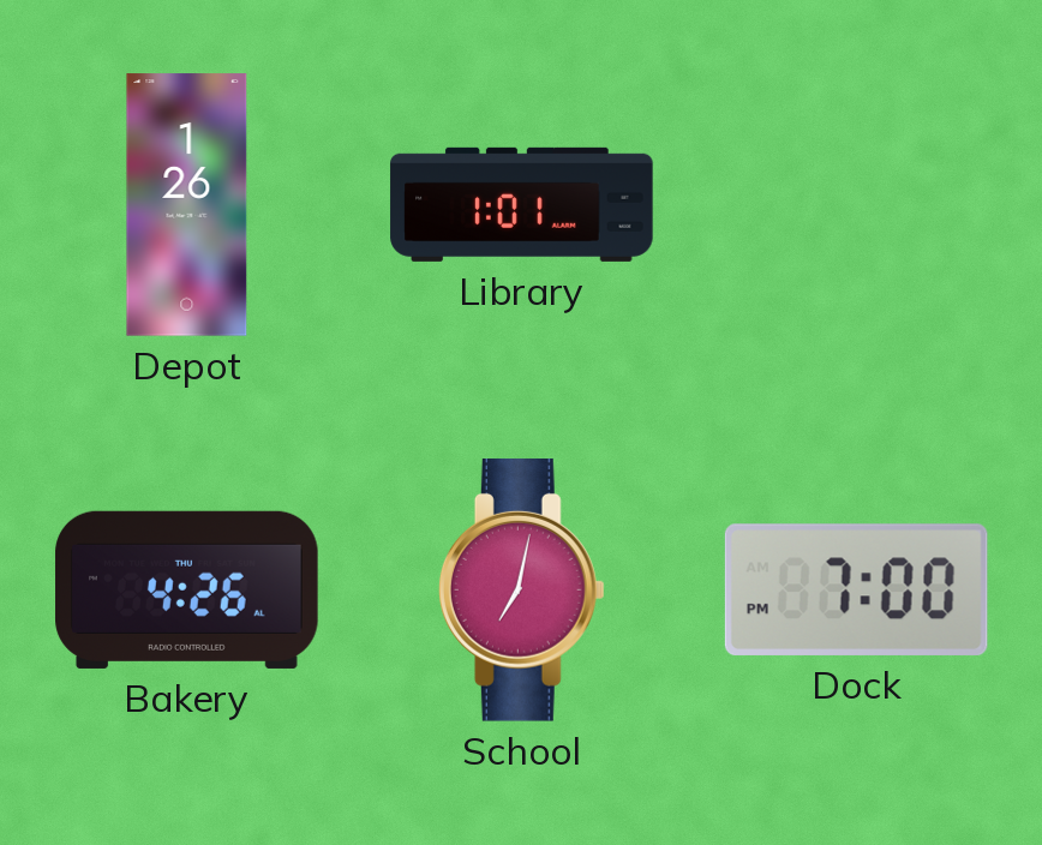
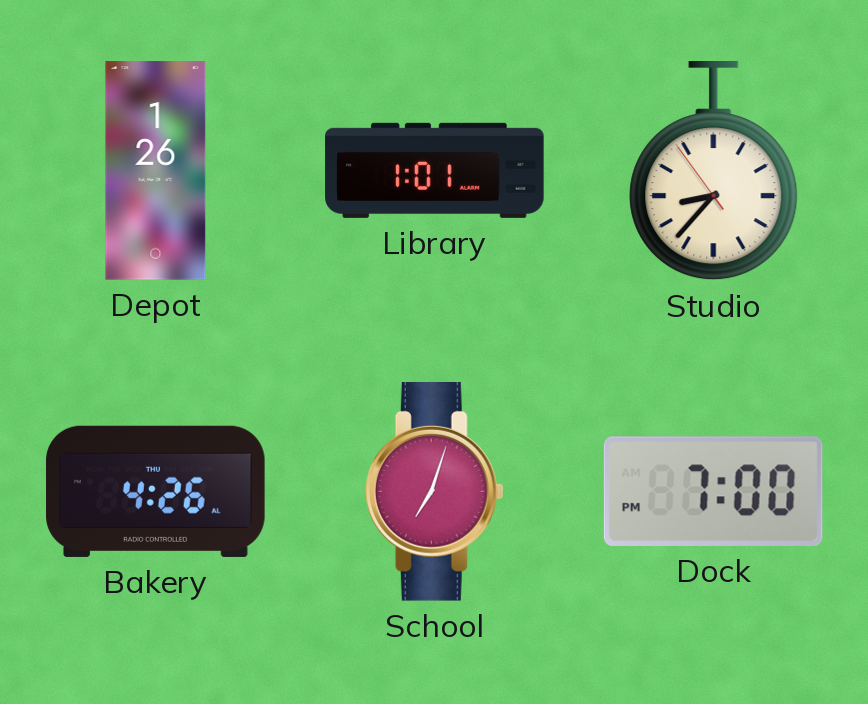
Studio: none -> 8:36 (714, 172)
School: 7:02 -> 7:03 (434, 492)
